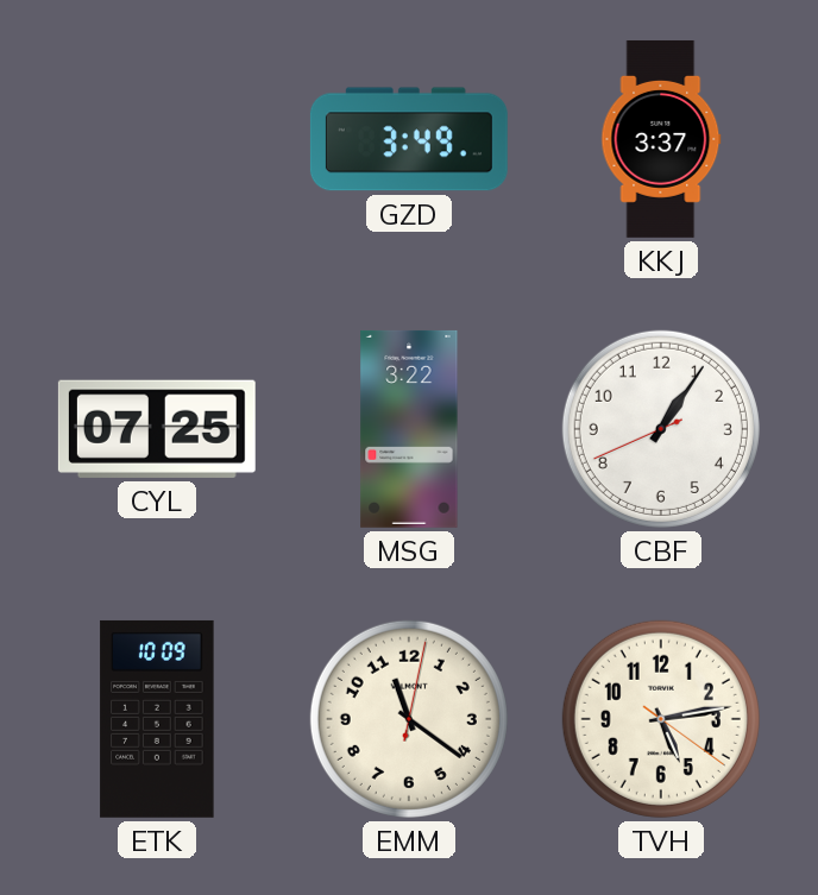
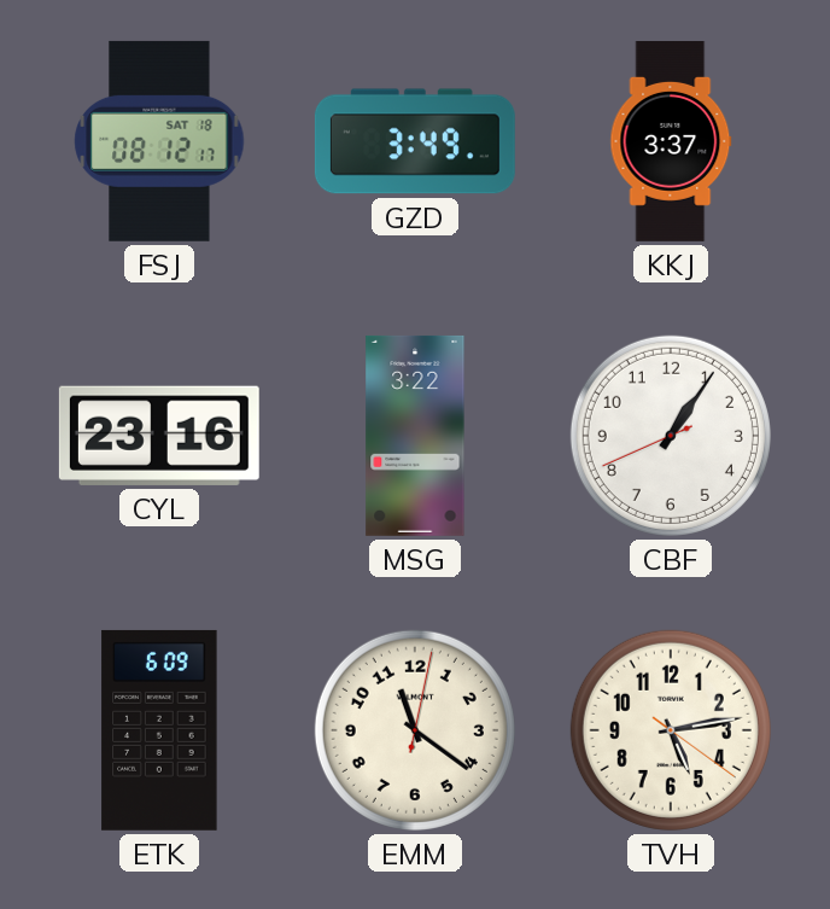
FSJ: none -> 08:12 (159, 141)
CYL: 07:25 -> 23:16 (159, 436)
ETK: 10:09 -> 6:09 (159, 730)
